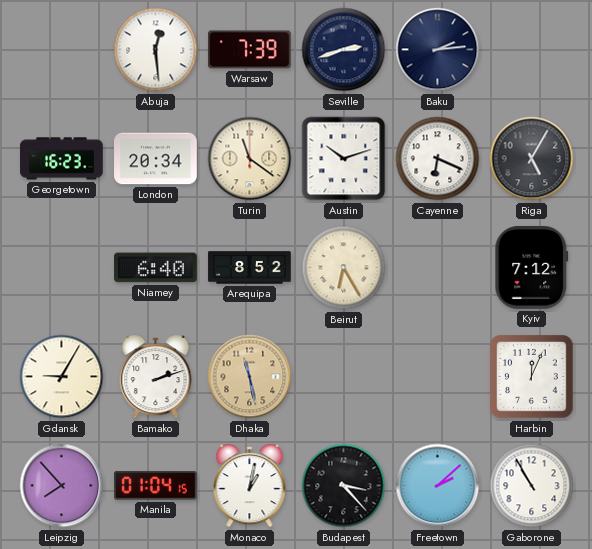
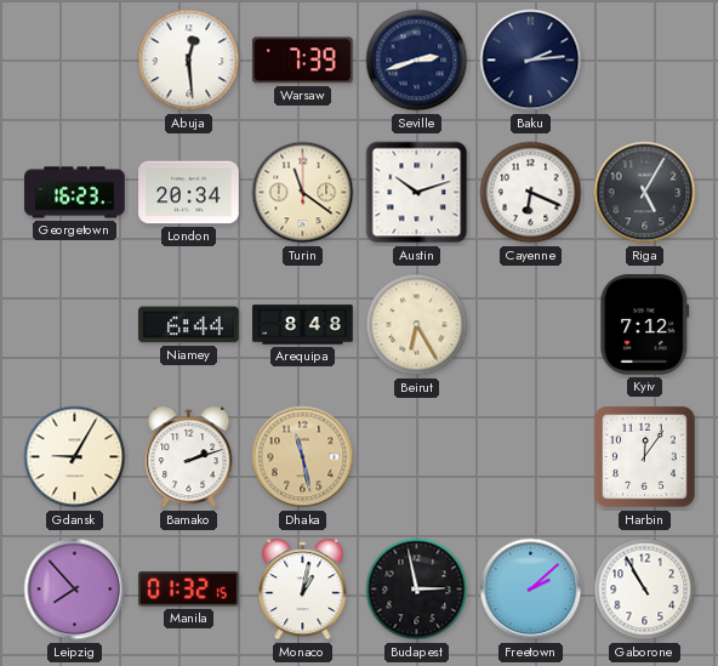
Niamey: 6:40 -> 6:44 (189, 325)
Arequipa: 8:52 -> 8:48 (303, 325)
Harbin: 12:04 -> 12:06 (645, 457)
Manila: 01:04 -> 01:32 (189, 590)
Budapest: 3:23 -> 2:58 (417, 590)
